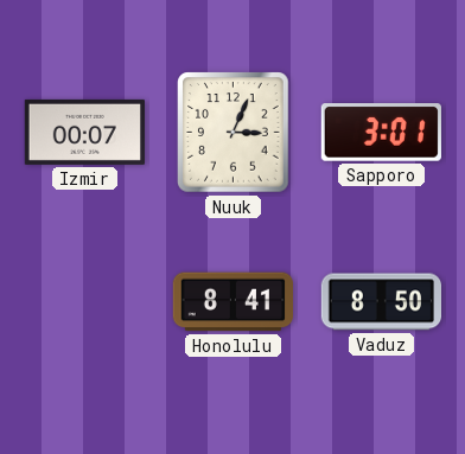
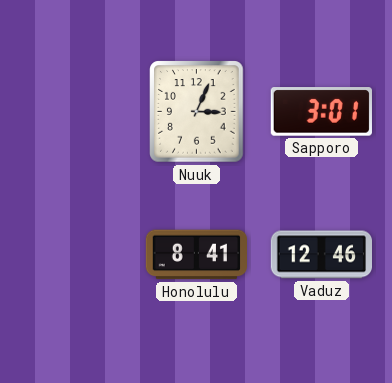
Izmir: 00:07 -> none (84, 132)
Vaduz: 8:50 -> 12:46 (321, 255)
